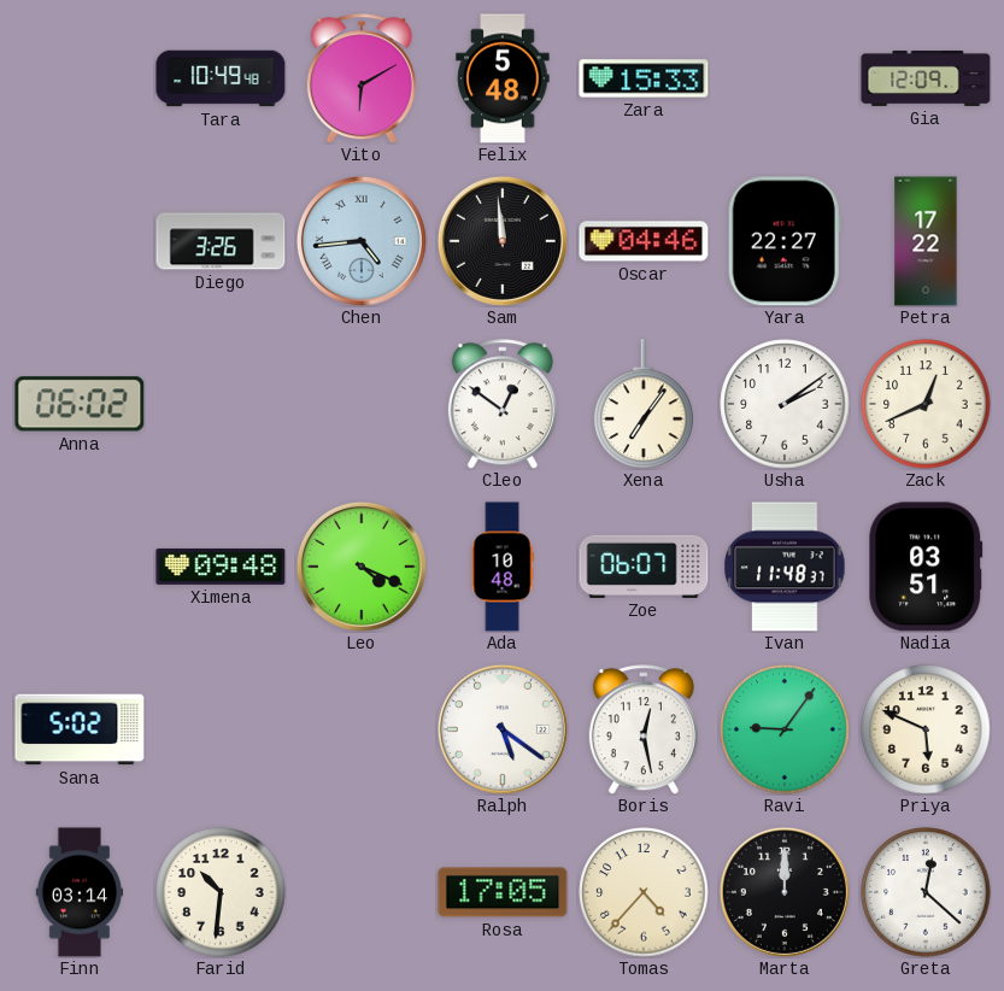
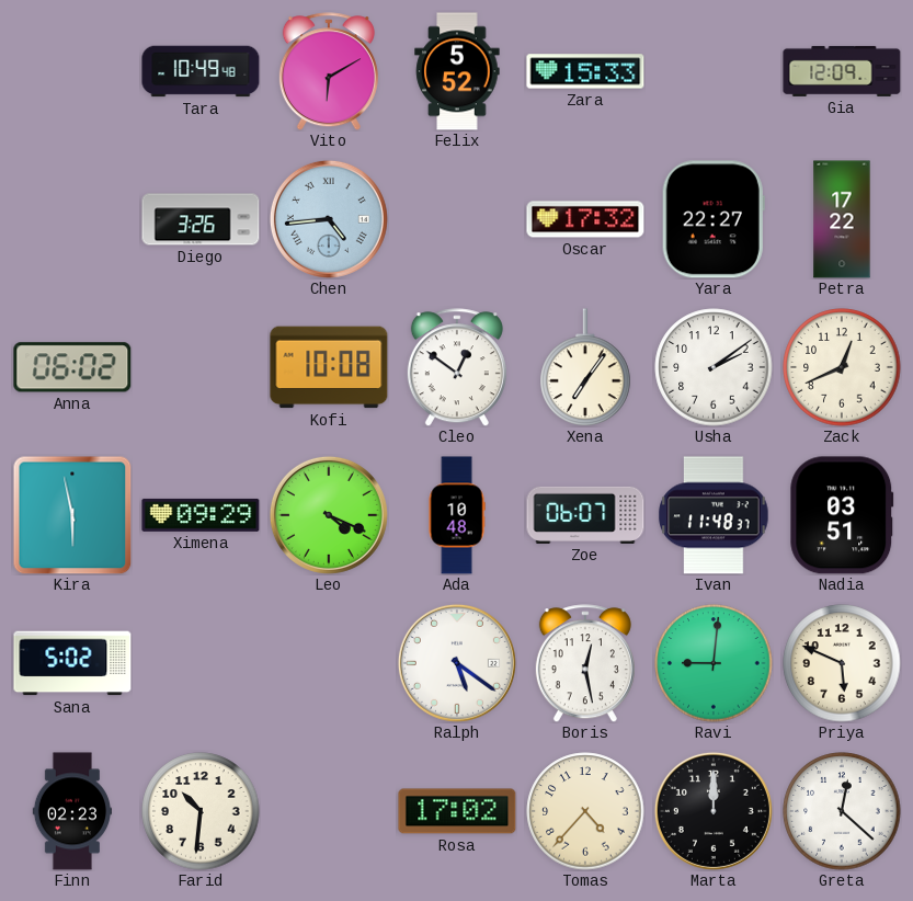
Felix: 5:48 -> 5:52 (457, 71)
Sam: 11:59 -> none (503, 241)
Oscar: 04:46 -> 17:32 (585, 219)
Kofi: none -> 10:08 (329, 367)
Kira: none -> 5:58 (72, 515)
Ximena: 09:48 -> 09:29 (201, 515)
Ravi: 9:06 -> 9:01 (714, 663)
Finn: 03:14 -> 02:23 (72, 811)
Rosa: 17:05 -> 17:02 (457, 811)
